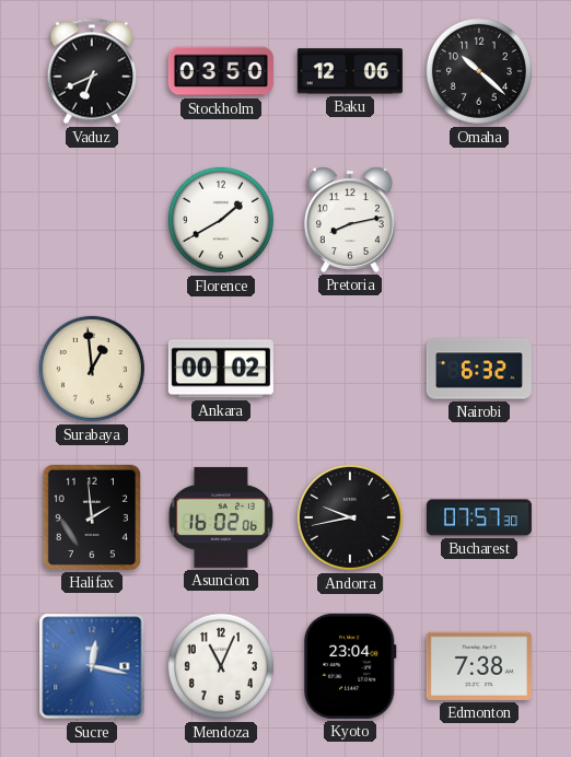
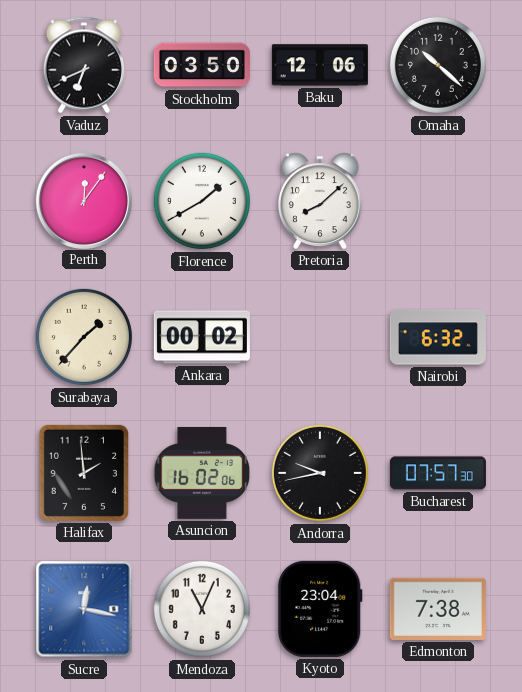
Perth: none -> 12:06 (83, 200)
Pretoria: 8:13 -> 8:08 (320, 201)
Surabaya: 12:59 -> 1:37 (84, 337)
